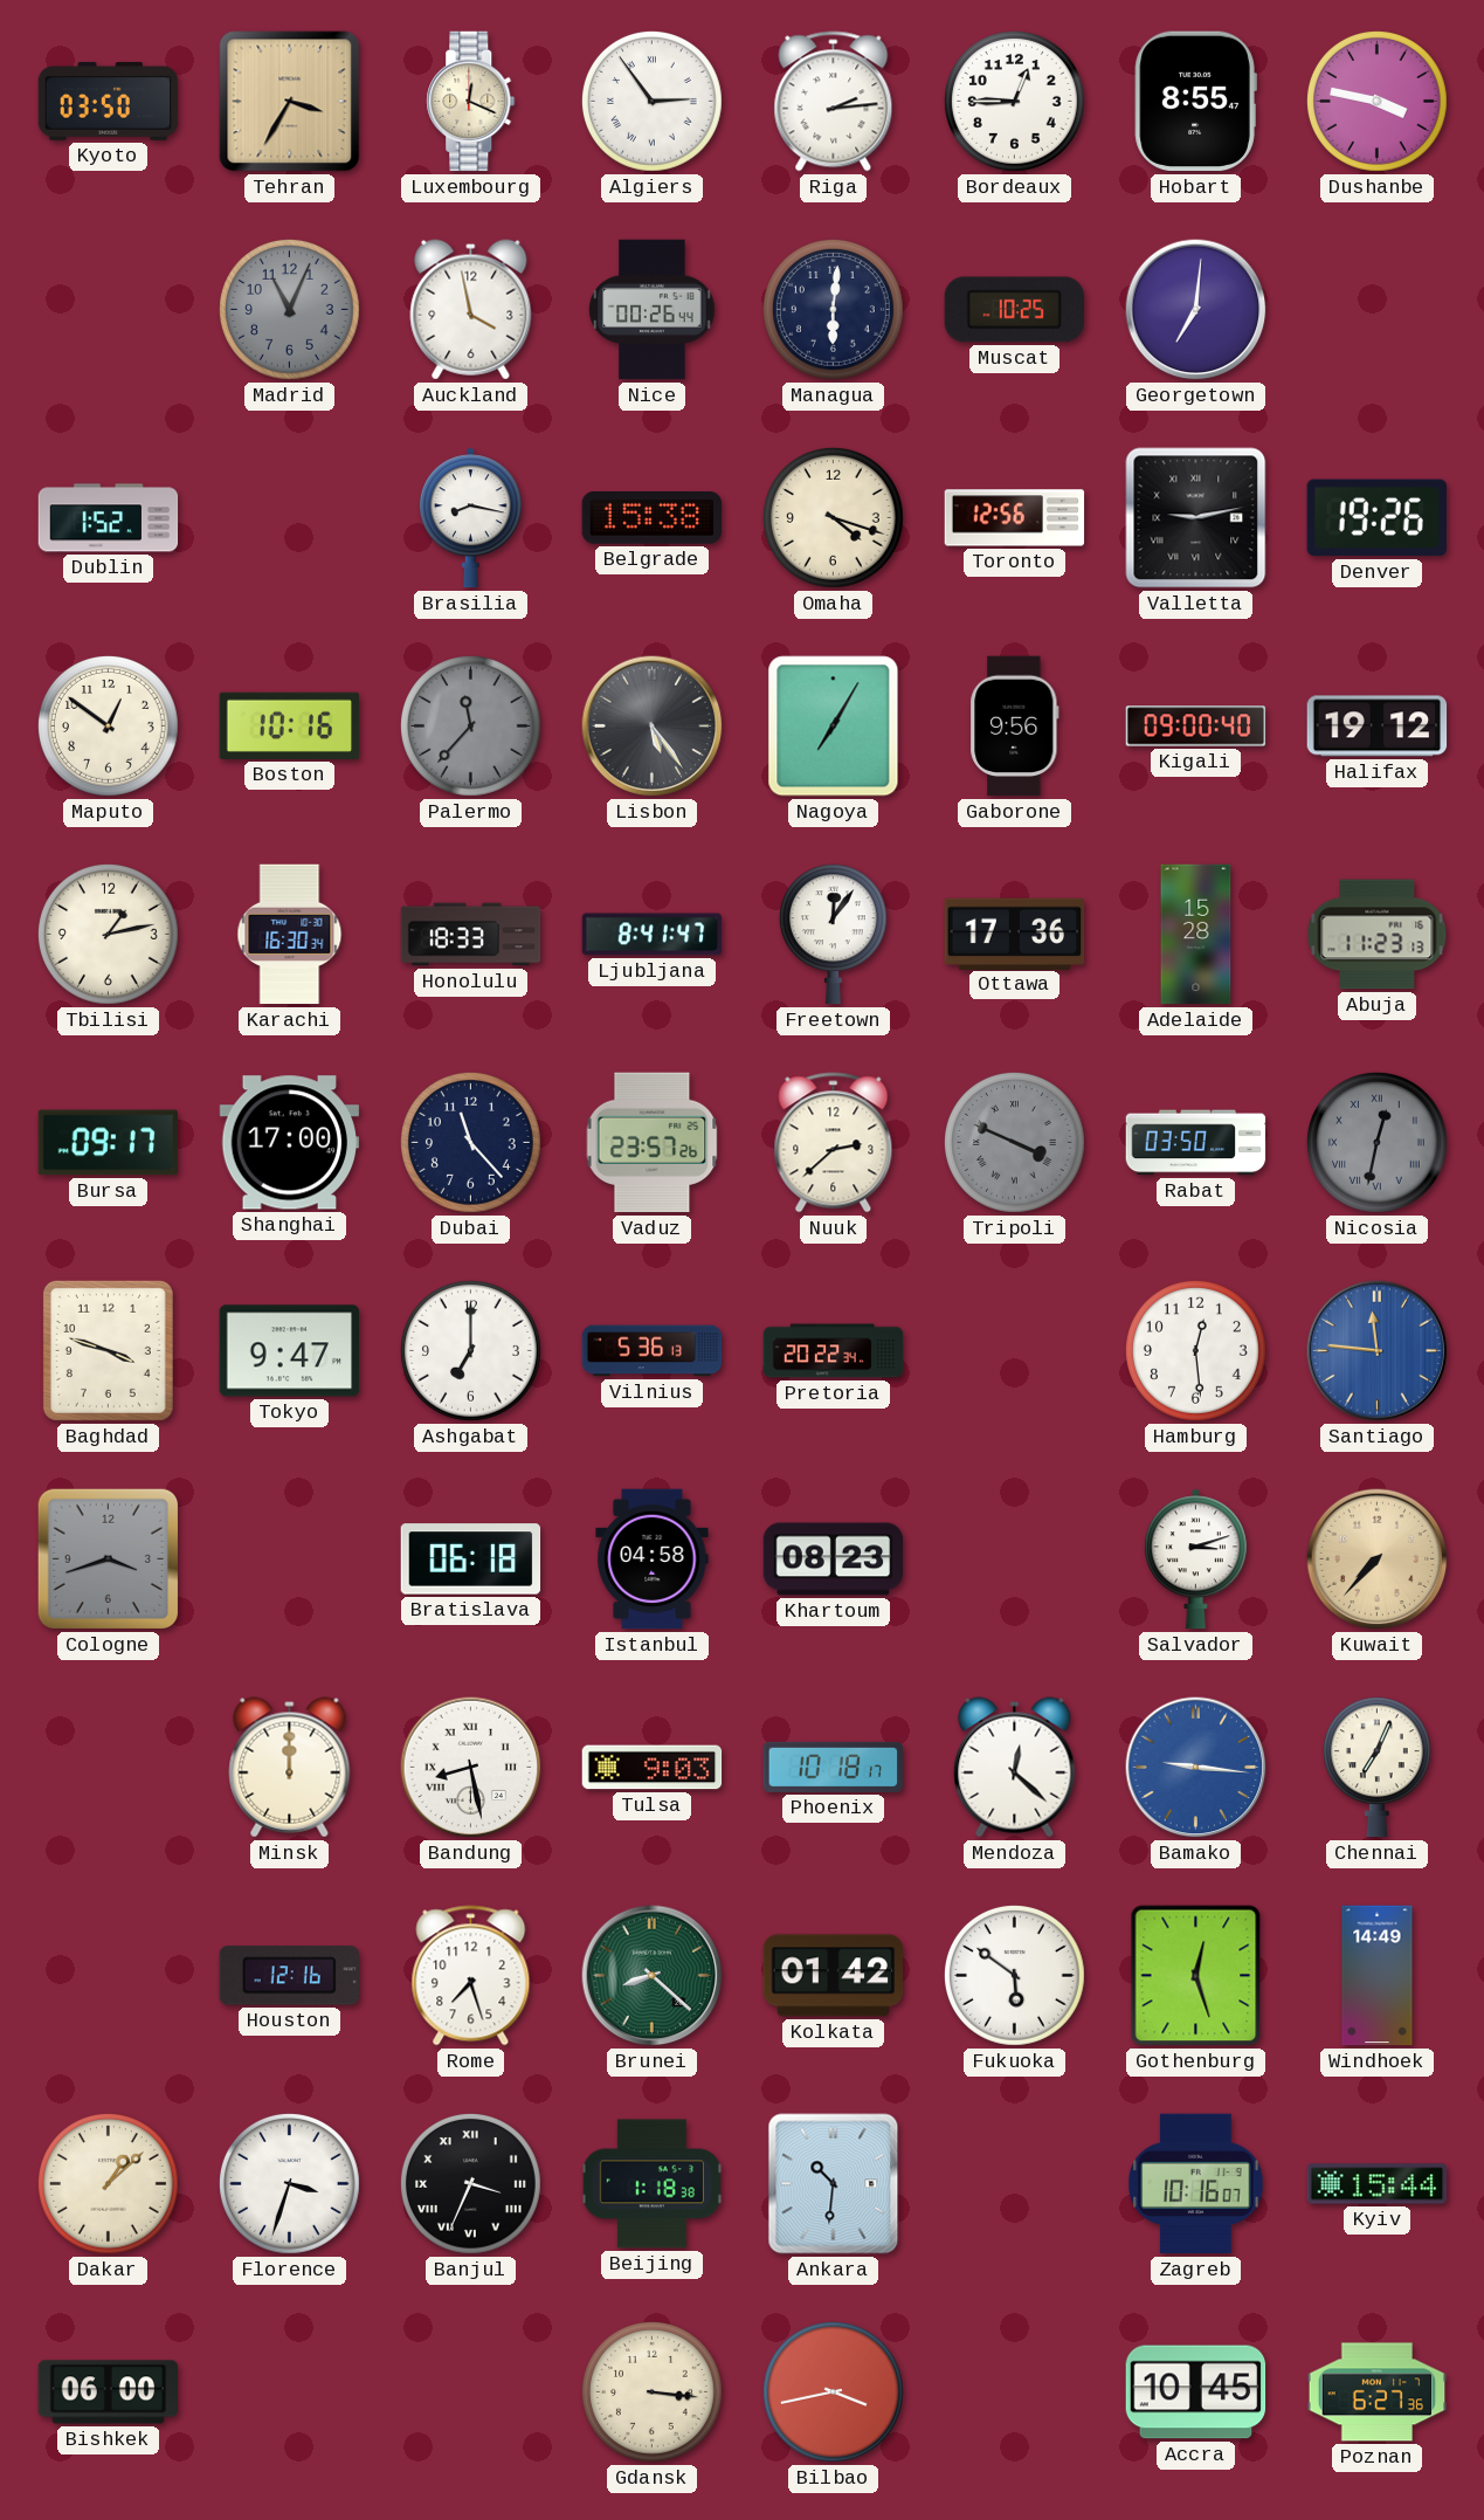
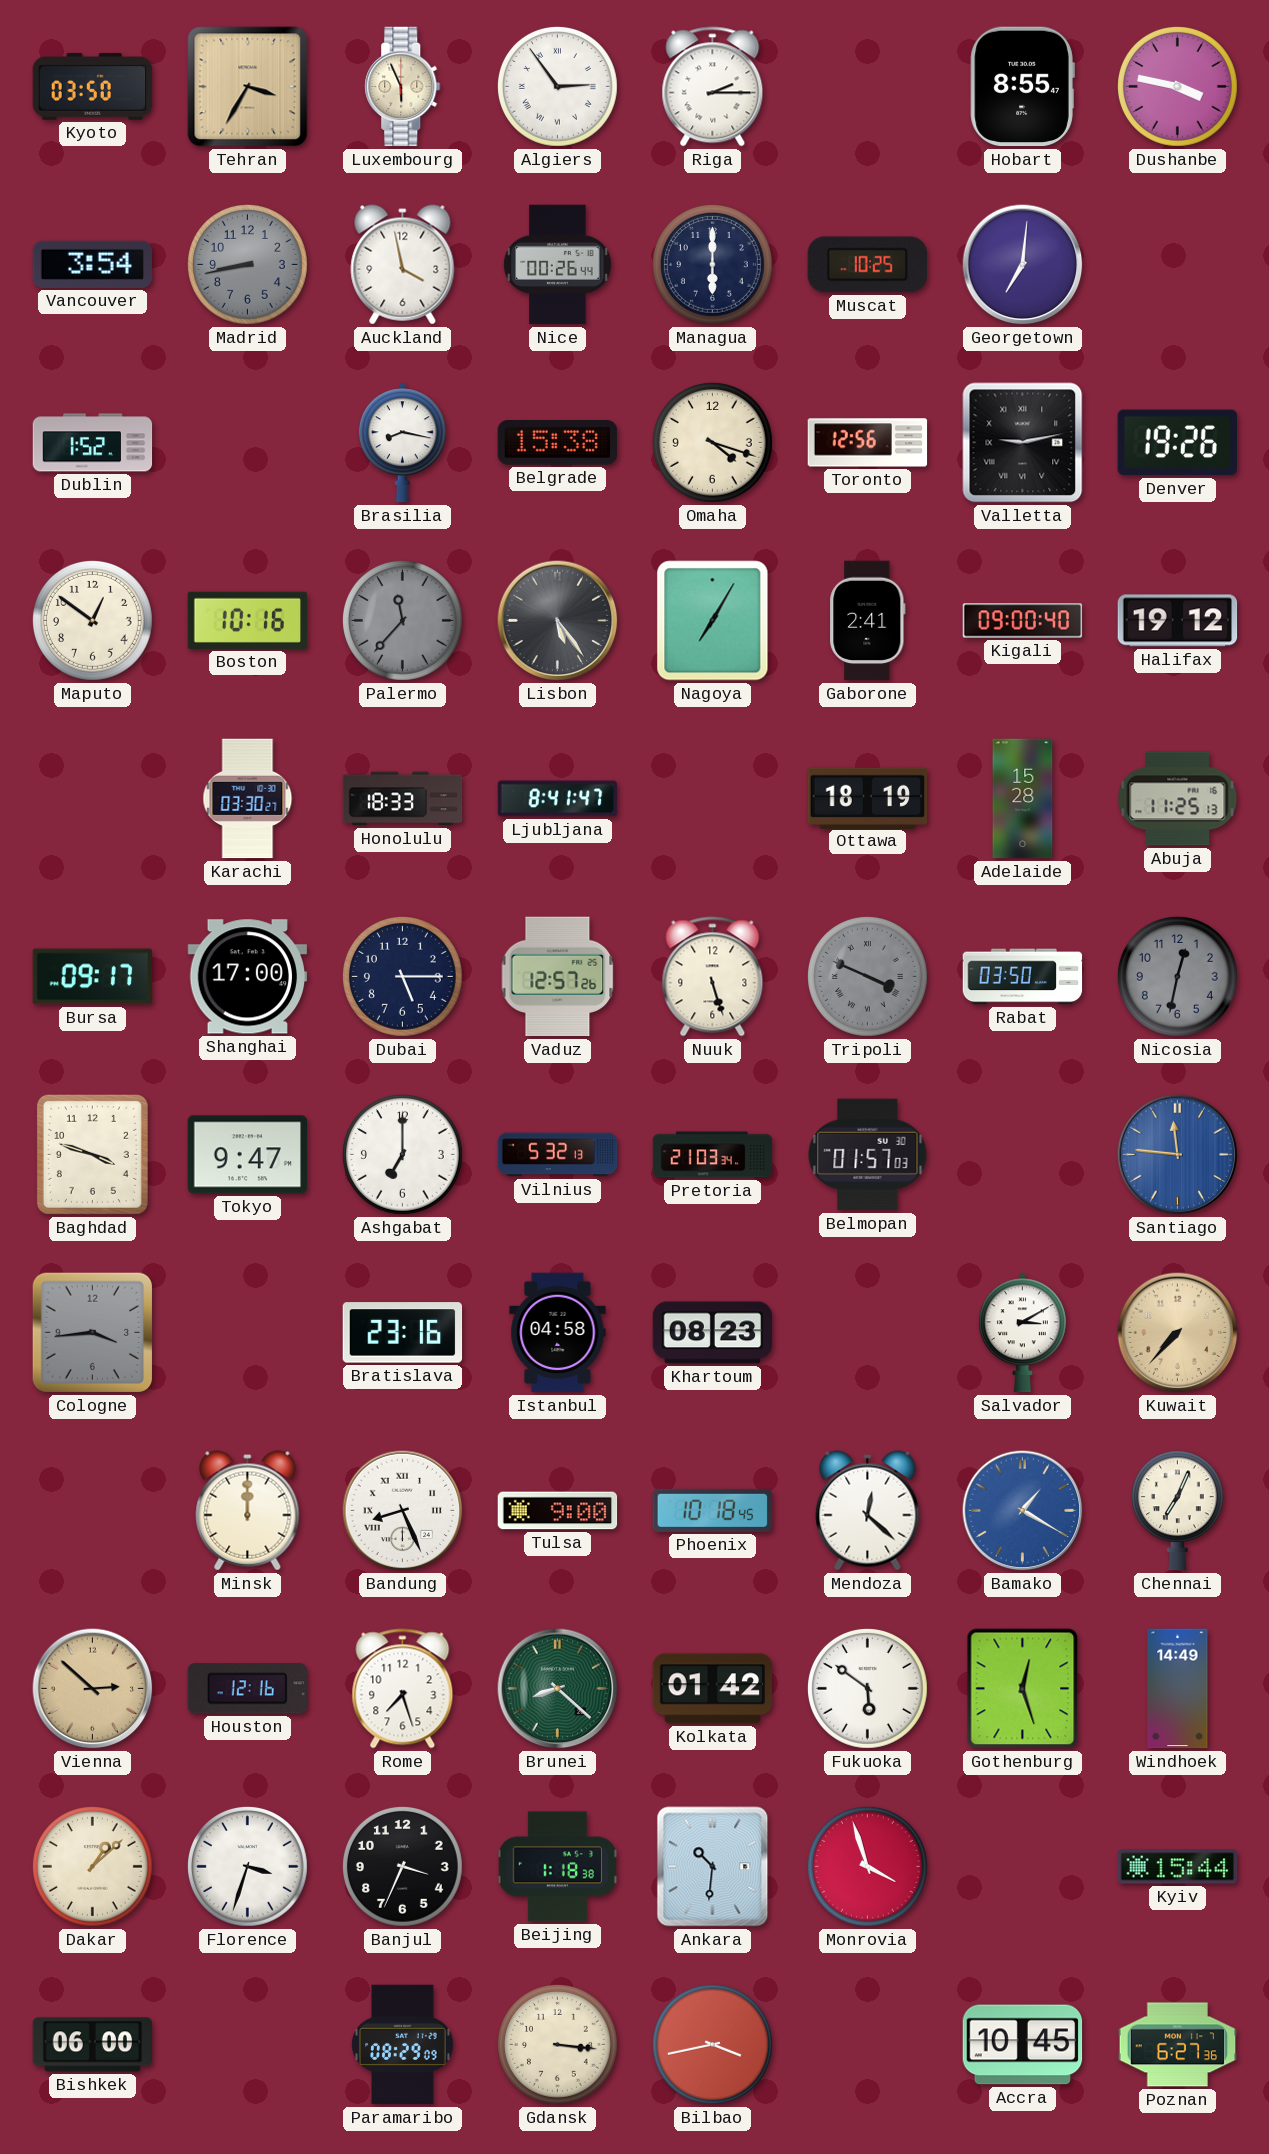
Luxembourg: 12:19 -> 5:56 (403, 87)
Riga: 2:14 -> 2:15 (713, 87)
Bordeaux: 12:45 -> none (1014, 101)
Vancouver: none -> 3:54 (93, 264)
Madrid: 11:04 -> 8:43 (247, 264)
Managua: 6:01 -> 6:00 (712, 264)
Gaborone: 9:56 -> 2:41 (868, 621)
Tbilisi: 1:13 -> none (108, 934)
Karachi: 16:30 -> 03:30 (248, 799)
Freetown: 12:06 -> none (833, 935)
Ottawa: 17:36 -> 18:19 (868, 798)
Abuja: 11:23 -> 11:25 (1178, 799)
Dubai: 11:23 -> 5:15 (402, 976)
Vaduz: 23:57 -> 12:57 (558, 977)
Nuuk: 2:38 -> 5:27 (713, 977)
Nicosia numerals: Roman -> Arabic (1177, 976)
Vilnius: 5:36 -> 5:32 (558, 1155)
Pretoria: 20:22 -> 21:03 (713, 1155)
Belmopan: none -> 01:57 (868, 1155)
Hamburg: 12:29 -> none (1195, 1350)
Cologne: 3:42 -> 3:44 (93, 1333)
Bratislava: 06:18 -> 23:16 (403, 1333)
Salvador: 3:12 -> 3:10 (1022, 1333)
Bandung: 8:28 -> 8:26 (403, 1511)
Tulsa: 9:03 -> 9:00 (558, 1511)
Phoenix: 10:18:17 -> 10:18:45 (713, 1510)
Bamako: 9:16 -> 1:20 (1023, 1511)
Vienna: none -> 2:52 (93, 1689)
Banjul numerals: Roman -> Arabic (402, 1866)
Monrovia: none -> 3:57 (867, 1866)
Zagreb: 10:16 -> none (1196, 2184)
Paramaribo: none -> 08:29 (403, 2045)
